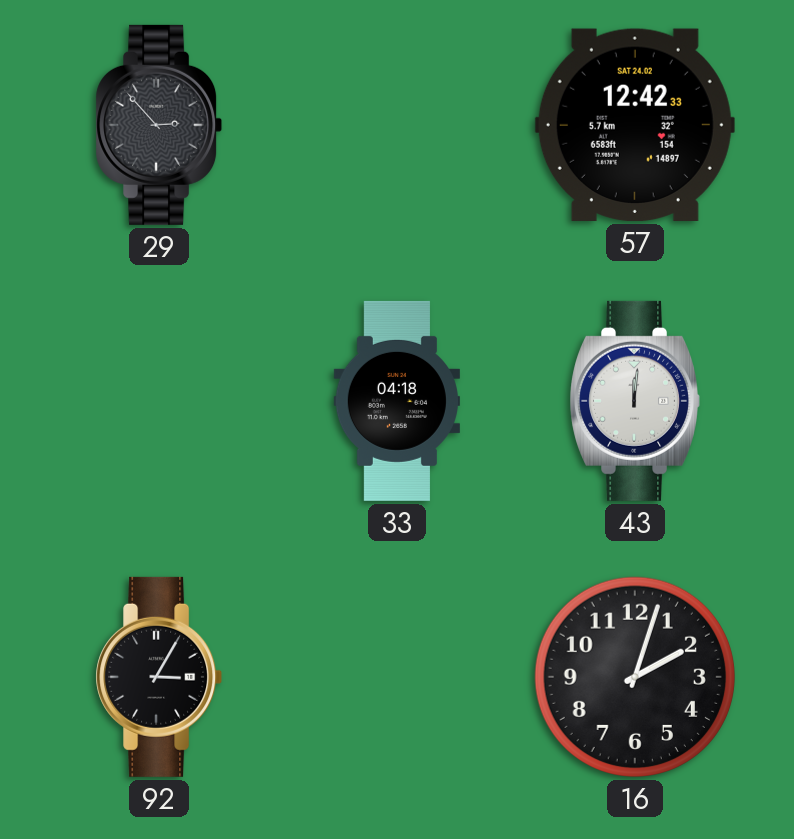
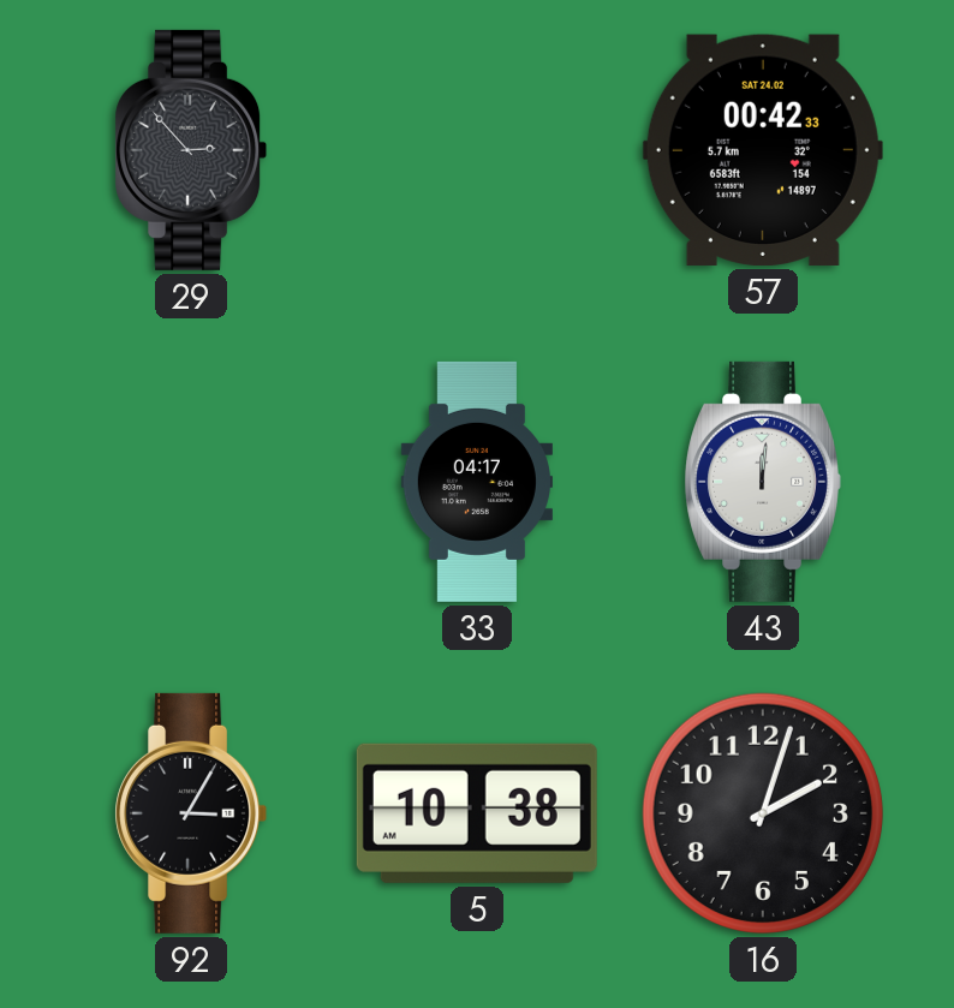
57: 12:42 -> 00:42 (763, 150)
33: 04:18 -> 04:17 (477, 482)
5: none -> 10:38 (477, 813)
